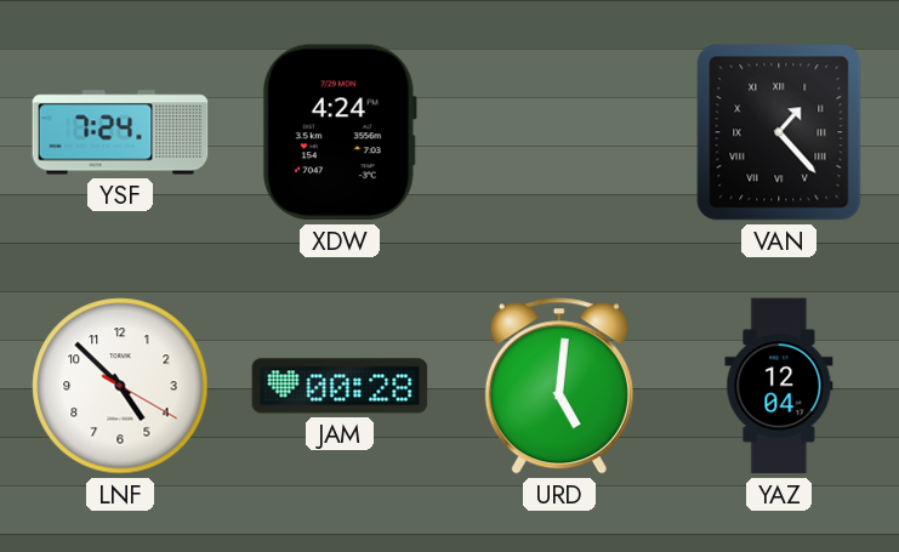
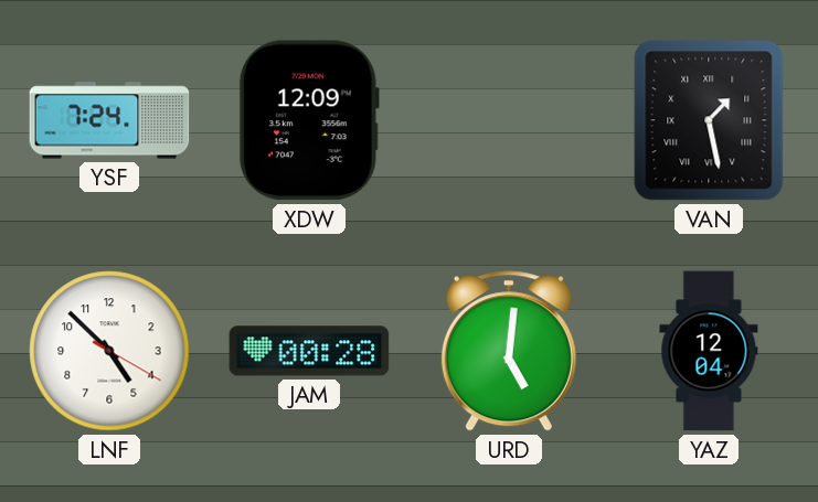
XDW: 4:24 -> 12:09 (309, 120)
VAN: 1:23 -> 1:28 (709, 120)
